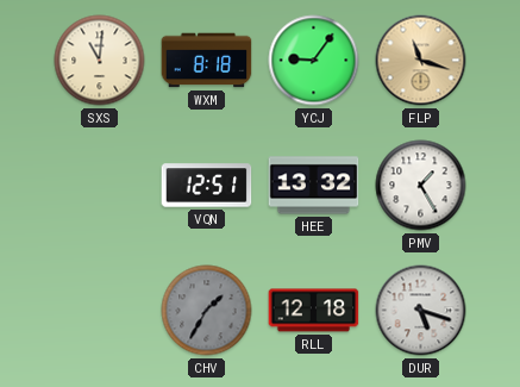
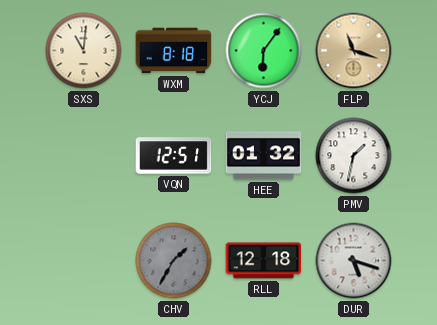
YCJ: 9:06 -> 6:06 (264, 51)
HEE: 13:32 -> 01:32 (264, 156)
PMV: 1:25 -> 1:32 (354, 156)
